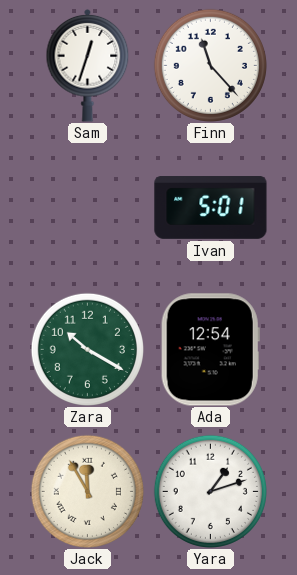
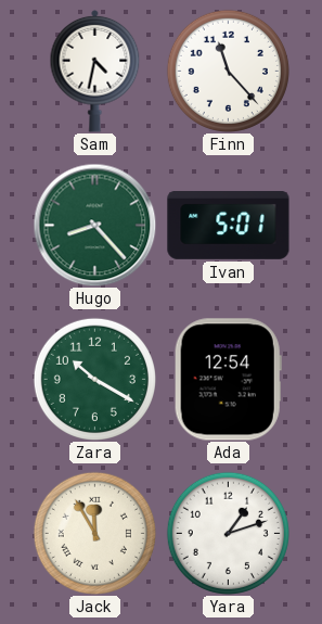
Sam: 12:33 -> 4:32 (95, 71)
Hugo: none -> 8:23 (94, 225)
